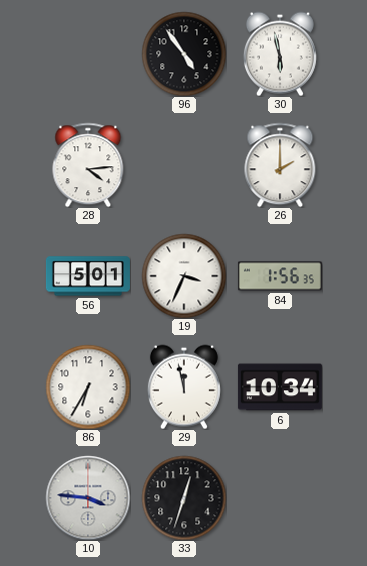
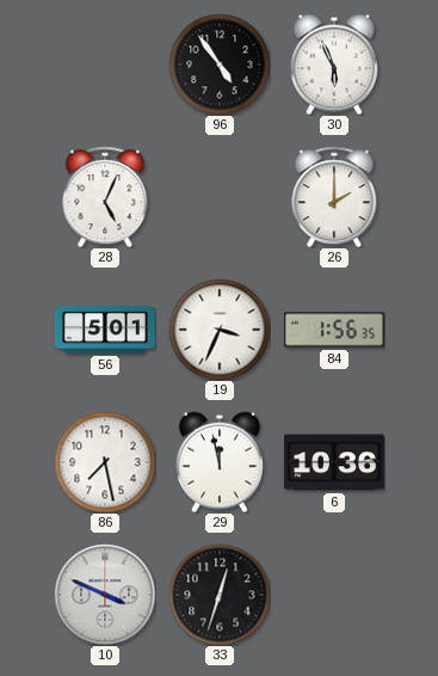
30: 5:58 -> 5:56 (334, 64)
28: 4:14 -> 5:04 (105, 197)
86: 6:35 -> 7:28 (105, 462)
6: 10:34 -> 10:36 (334, 462)
10: 3:46 -> 3:49 (105, 595)
